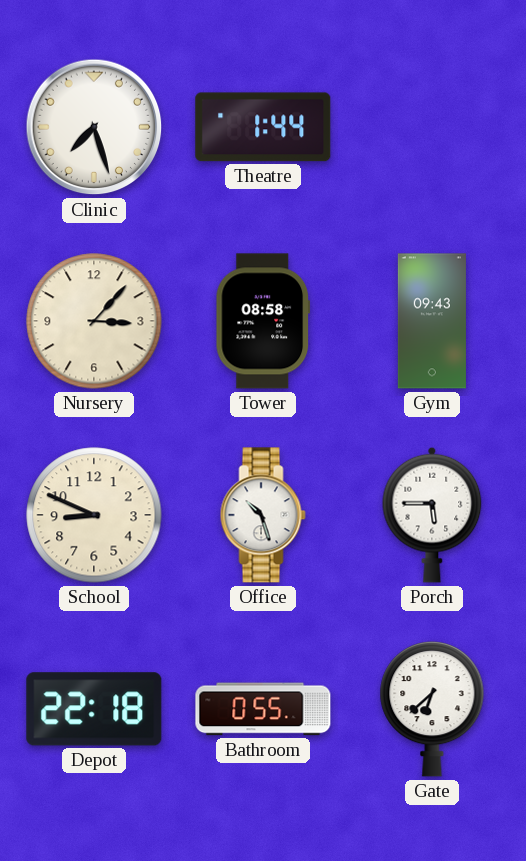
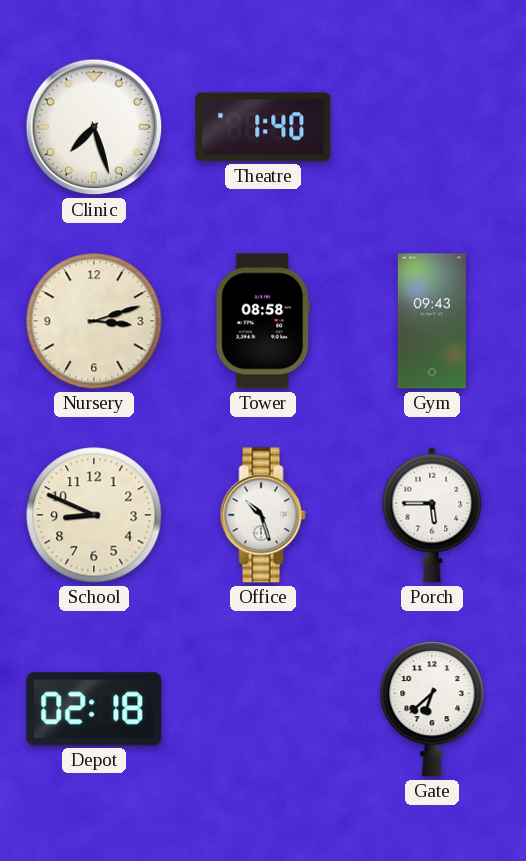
Theatre: 1:44 -> 1:40 (263, 127)
Nursery: 3:07 -> 3:12 (94, 321)
Depot: 22:18 -> 02:18 (94, 709)
Bathroom: 0:55 -> none (263, 709)
